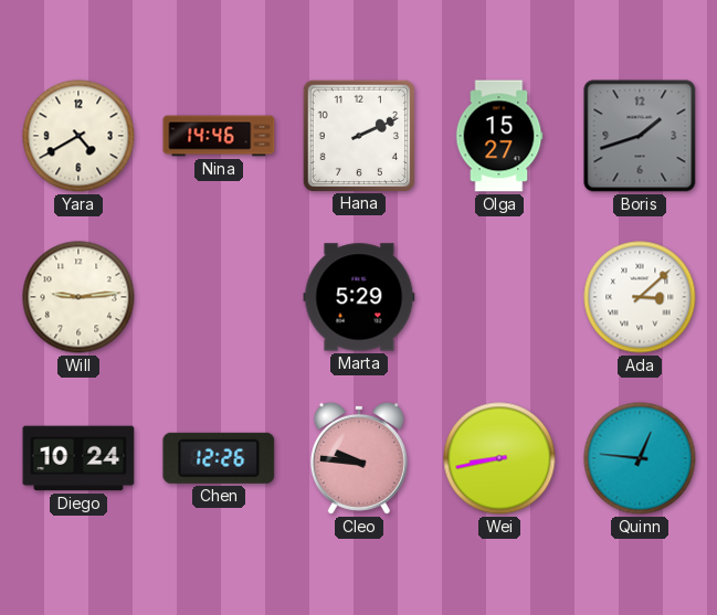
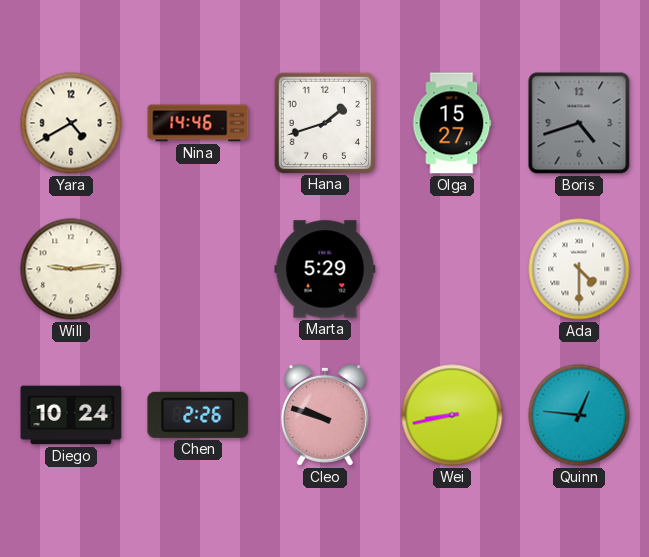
Hana: 2:11 -> 1:42 (324, 122)
Boris: 1:42 -> 4:42 (579, 123)
Ada: 3:08 -> 4:30 (579, 269)
Chen: 12:26 -> 2:26 (198, 415)
Cleo: 9:46 -> 9:48 (325, 415)
